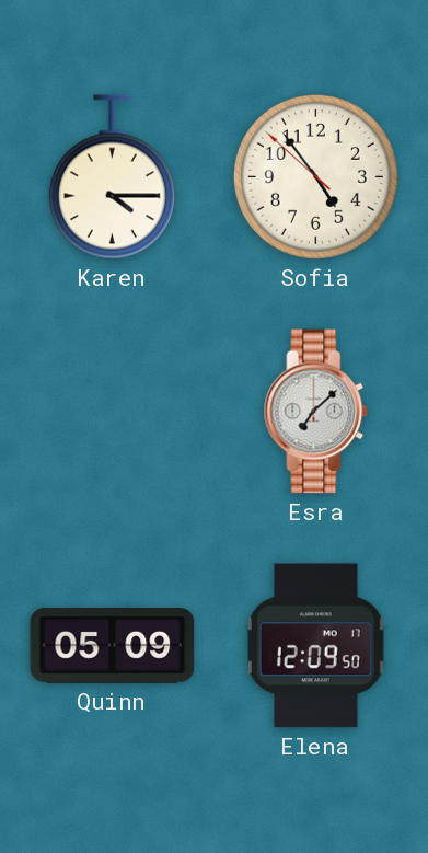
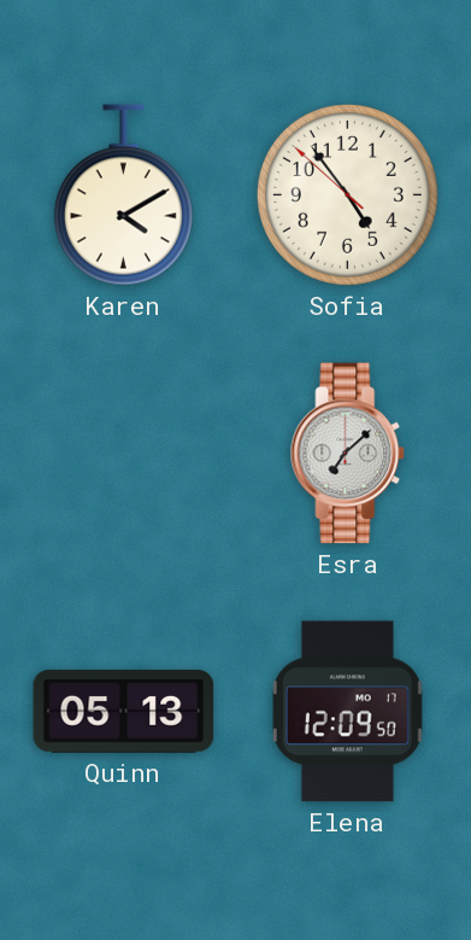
Karen: 4:15 -> 4:10 (123, 195)
Quinn: 05:09 -> 05:13 (124, 712)
